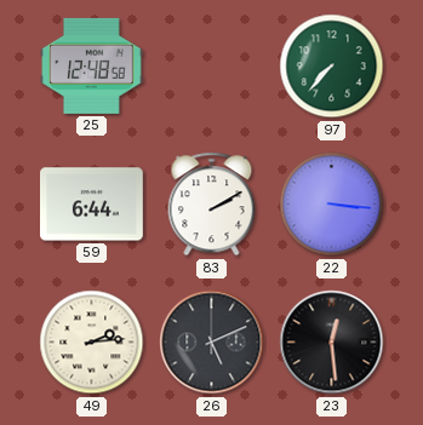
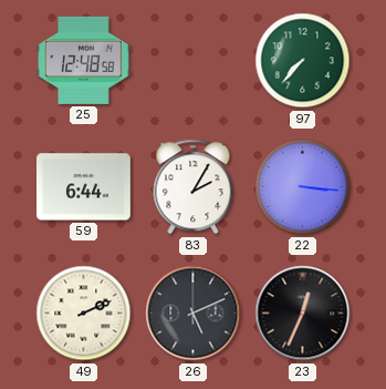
83: 2:10 -> 2:05 (194, 187)
49: 2:14 -> 2:11 (84, 314)
23: 12:29 -> 12:34 (303, 314)
